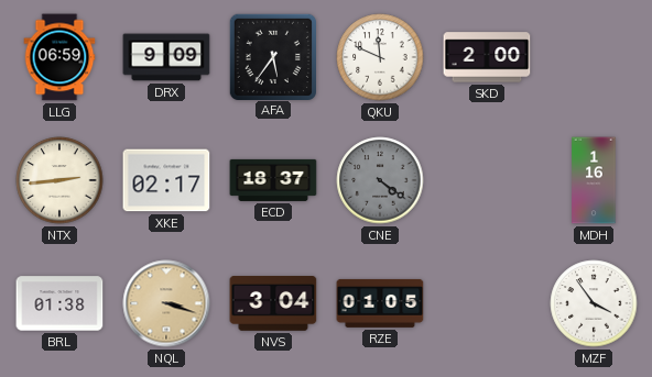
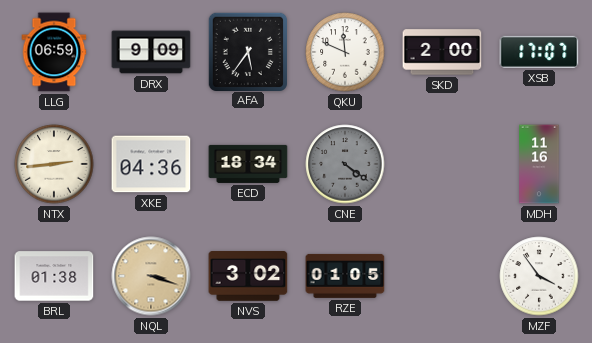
XSB: none -> 17:07 (539, 52)
XKE: 02:17 -> 04:36 (151, 164)
ECD: 18:37 -> 18:34 (248, 164)
MDH: 1:16 -> 11:16 (539, 164)
NVS: 3:04 -> 3:02 (248, 277)
